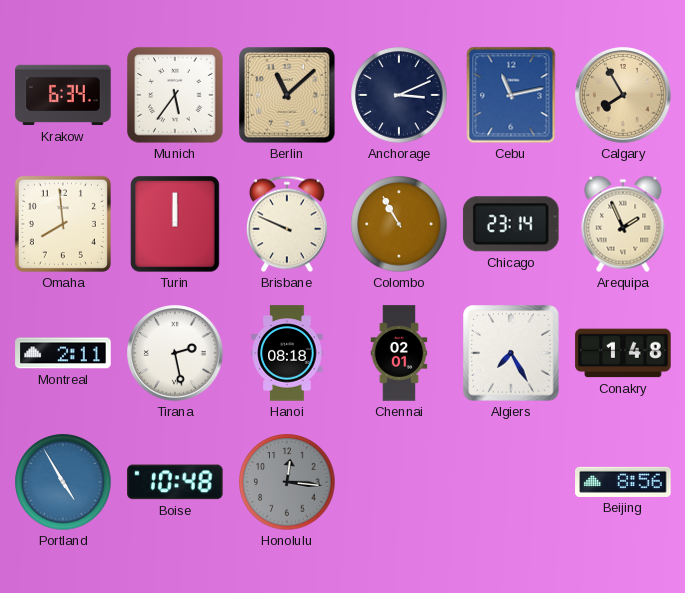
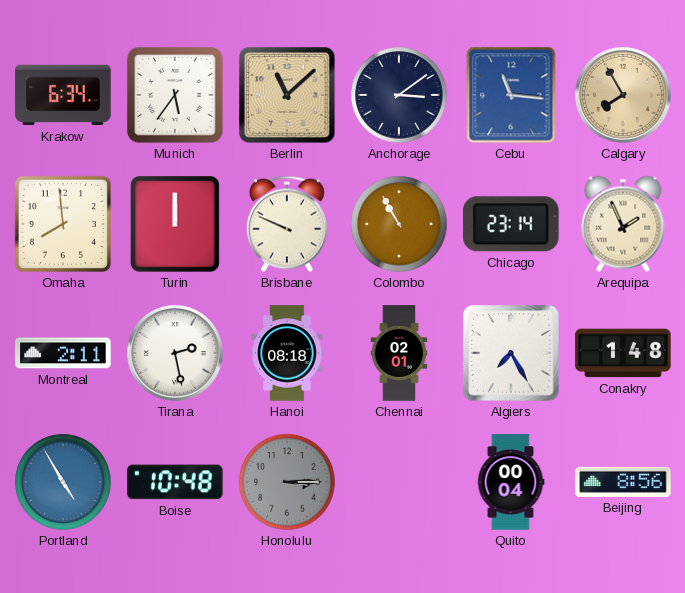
Anchorage: 3:11 -> 3:09 (399, 95)
Cebu: 11:13 -> 11:16 (511, 95)
Honolulu: 12:16 -> 3:15 (287, 482)
Quito: none -> 00:04 (511, 482)
